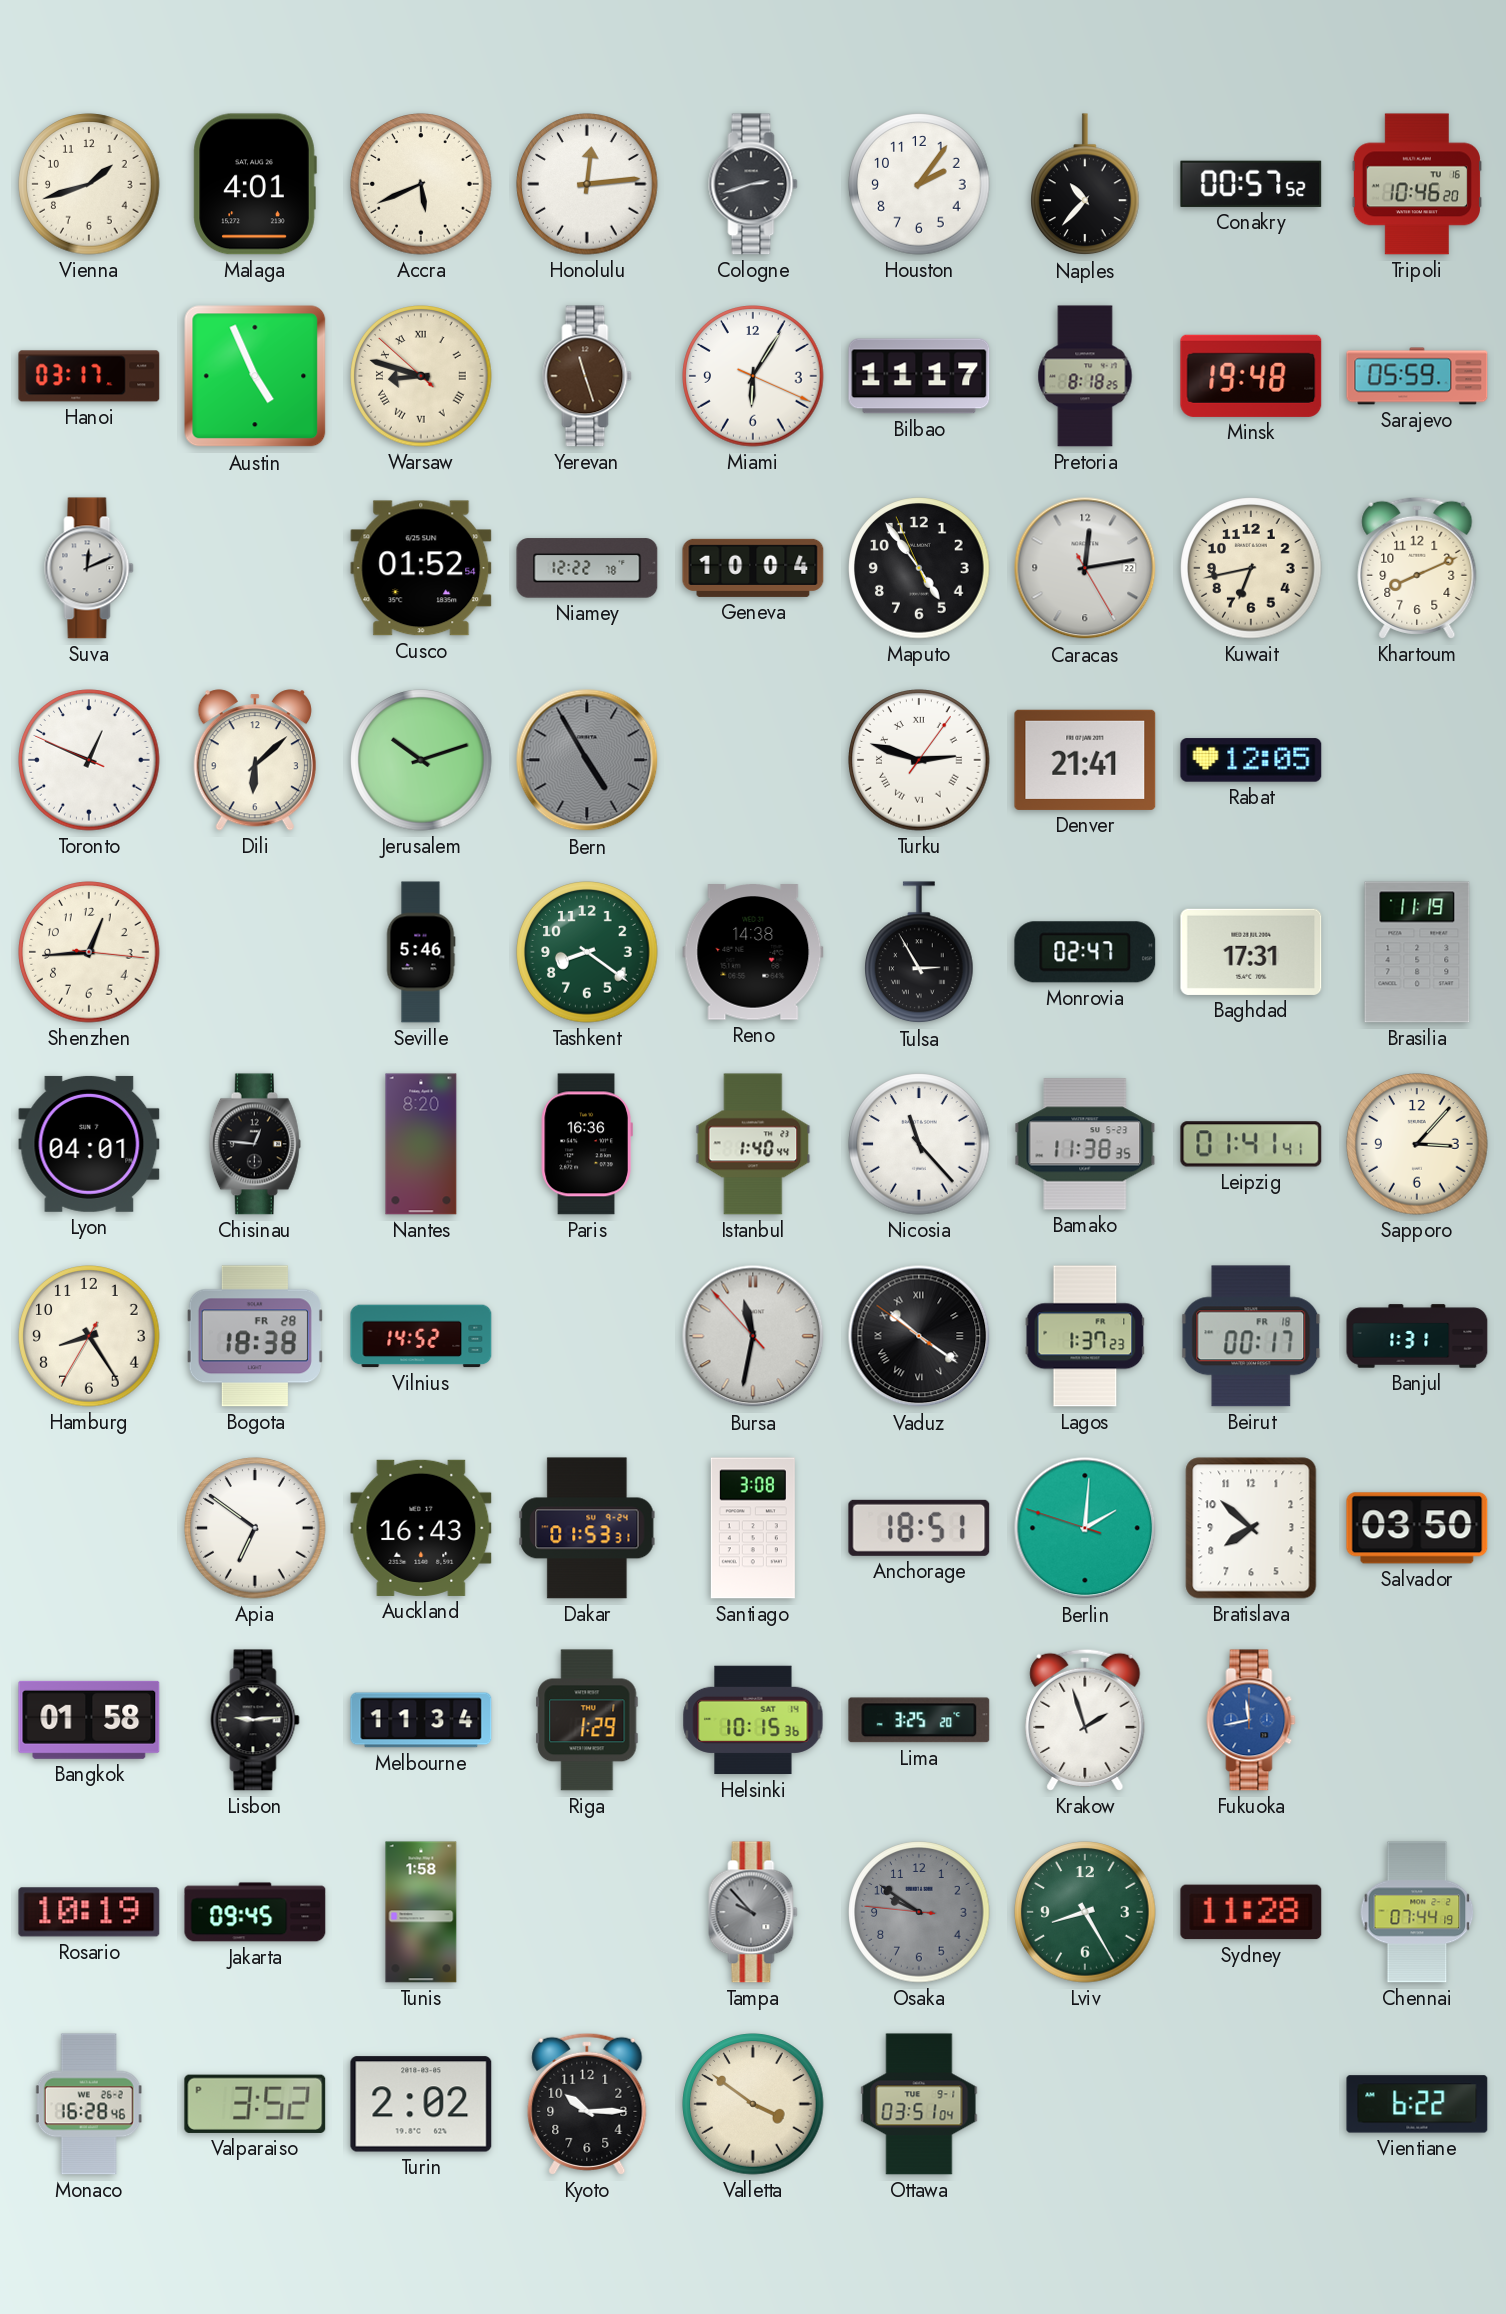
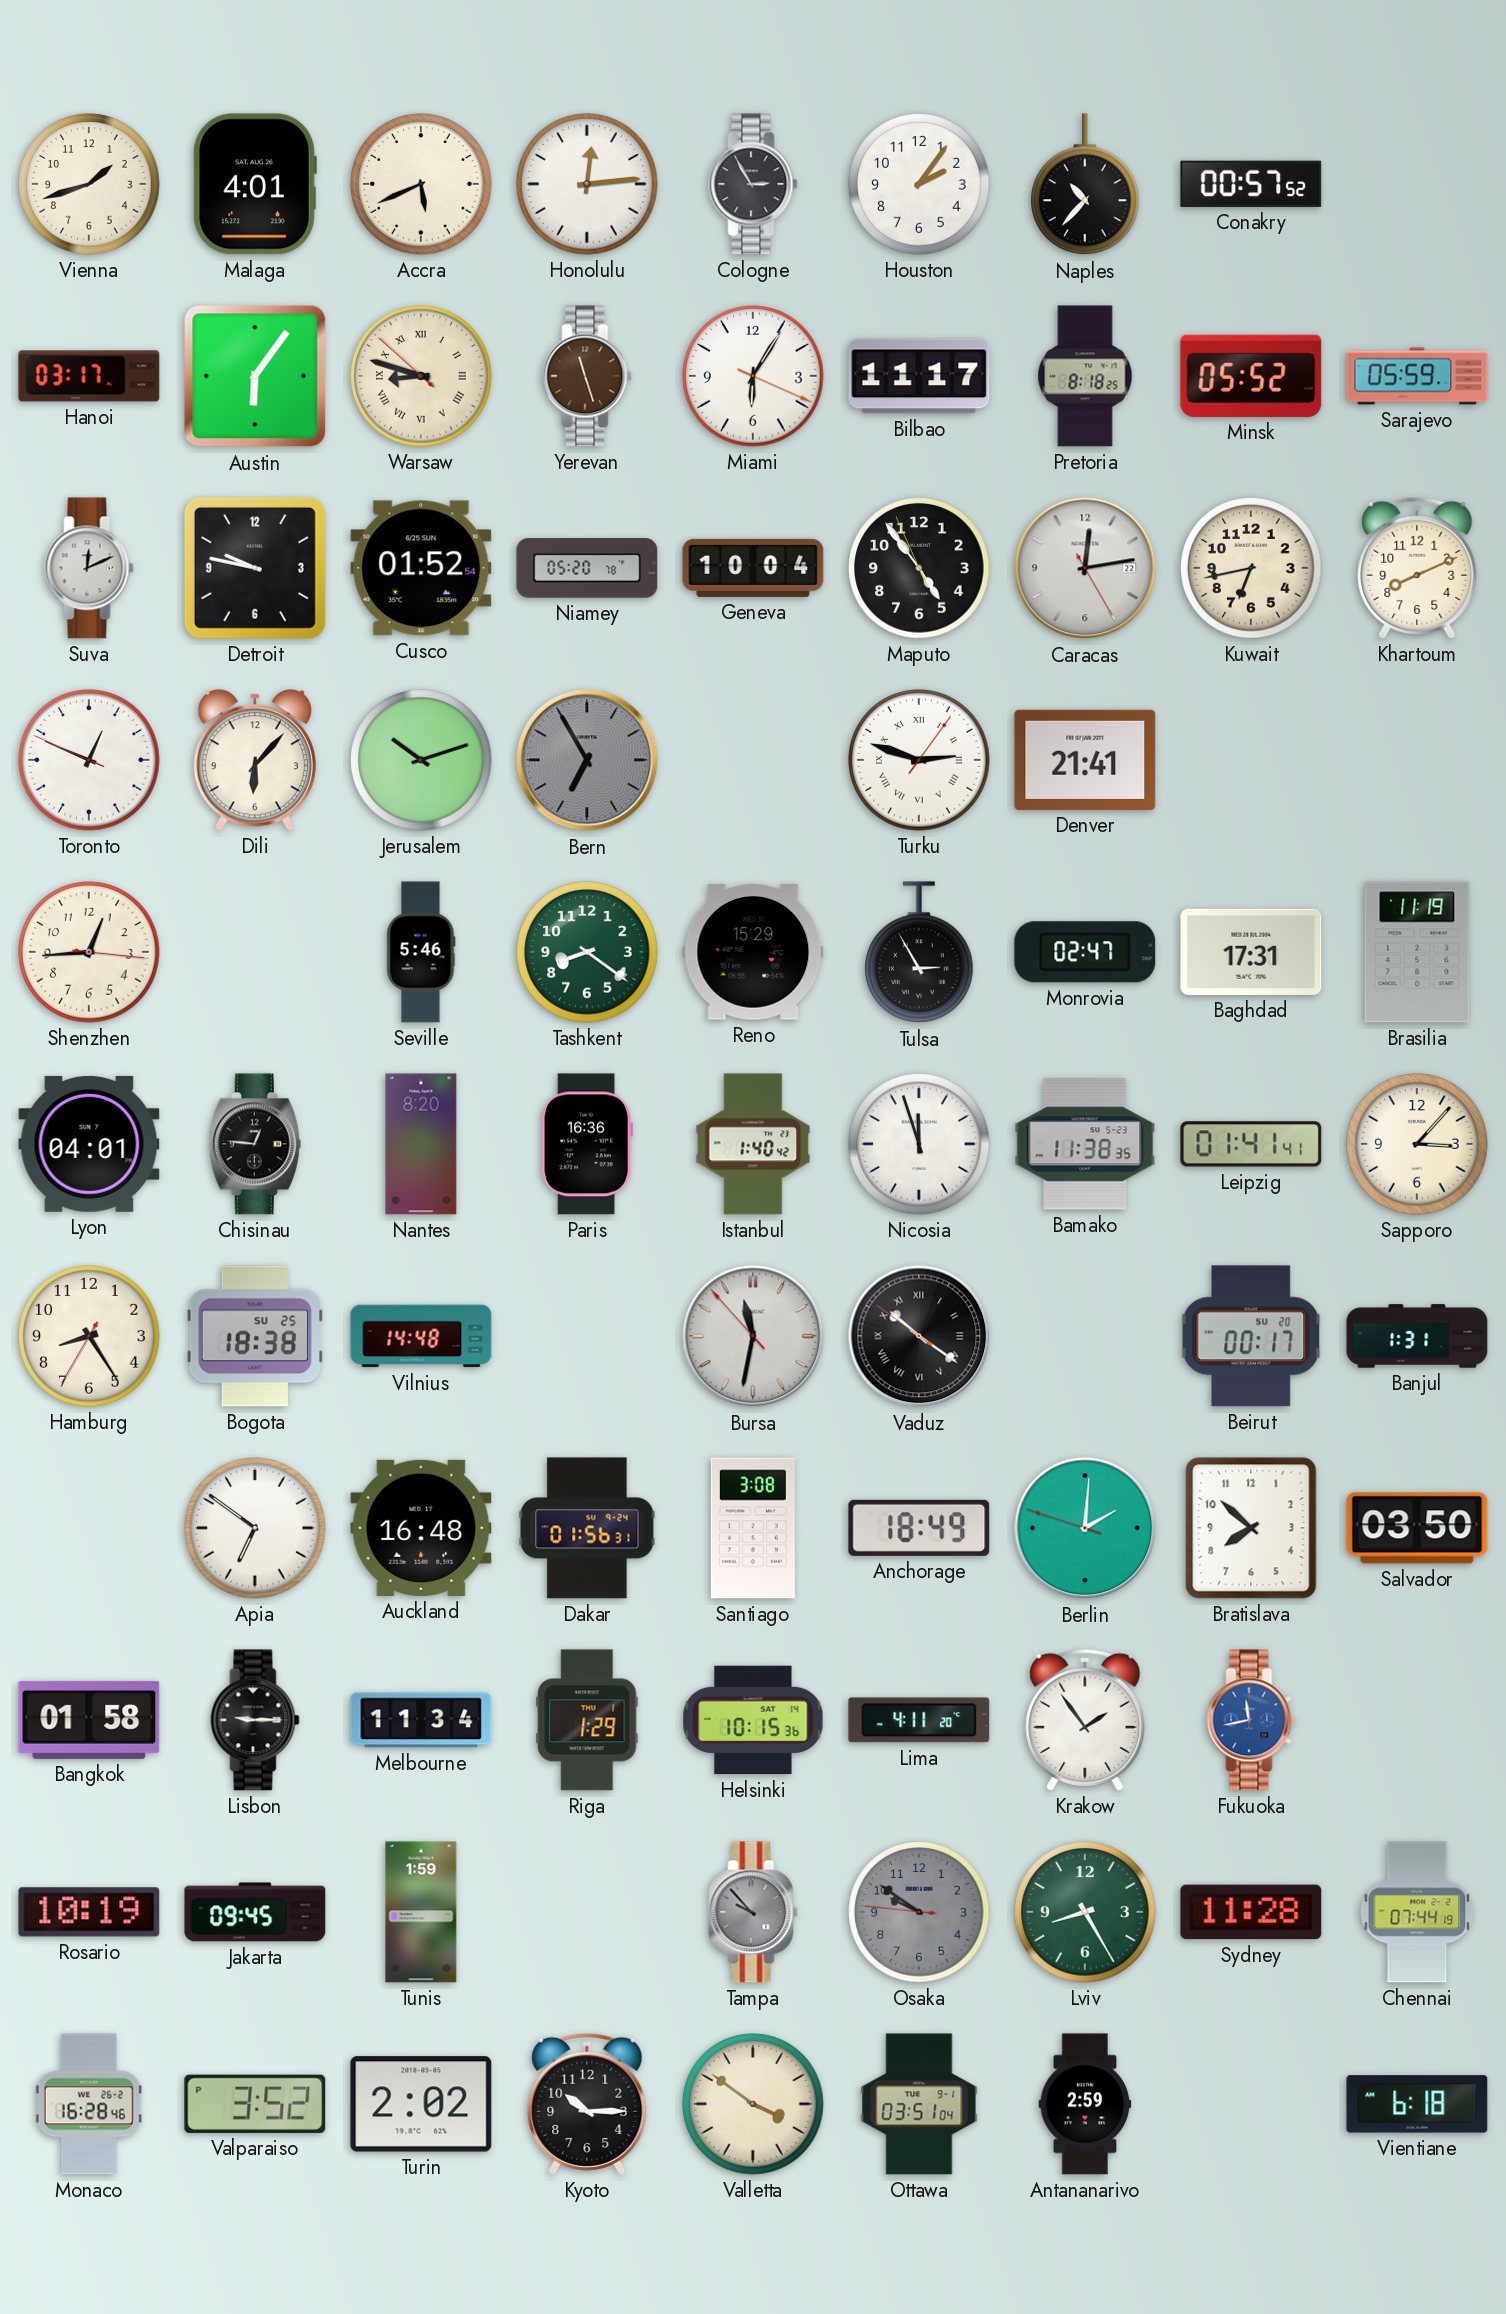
Cologne: 2:42 -> 2:55 (753, 184)
Tripoli: 10:46 -> none (1416, 184)
Austin: 4:56 -> 6:06 (255, 376)
Minsk: 19:48 -> 05:52 (1251, 376)
Detroit: none -> 9:47 (255, 568)
Niamey: 12:22 -> 05:20 (587, 568)
Dili: 6:08 -> 6:07 (255, 760)
Bern: 4:55 -> 6:55 (587, 760)
Rabat: 12:05 -> none (1251, 760)
Reno: 14:38 -> 15:29 (753, 952)
Istanbul: 1:40:44 -> 1:40:42 (753, 1144)
Nicosia: 11:23 -> 11:57 (919, 1144)
Bogota date: FR 28 -> SU 25 (255, 1336)
Vilnius: 14:52 -> 14:48 (421, 1336)
Lagos: 1:37 -> none (1085, 1336)
Beirut date: FR 18 -> SU 20 (1251, 1336)
Auckland: 16:43 -> 16:48 (421, 1528)
Dakar: 01:53 -> 01:56 (587, 1528)
Anchorage: 18:51 -> 18:49 (919, 1528)
Lisbon: 9:14 -> 9:15 (255, 1720)
Lima: 3:25 -> 4:11 (919, 1720)
Krakow: 1:57 -> 1:54 (1085, 1720)
Tunis: 1:58 -> 1:59 (421, 1912)
Antananarivo: none -> 2:59 (1085, 2104)
Vientiane: 6:22 -> 6:18 (1417, 2104)
